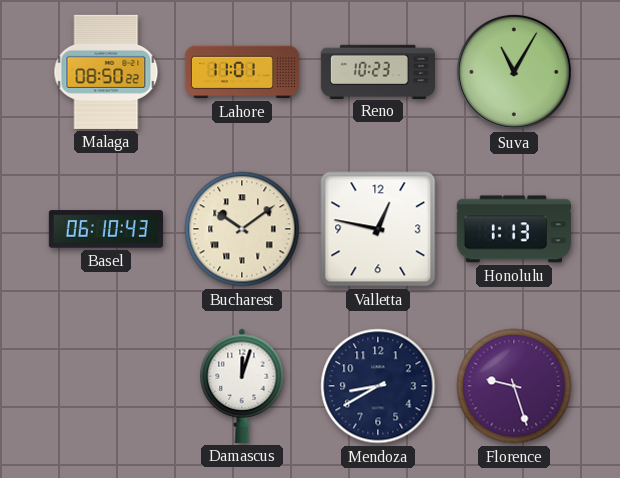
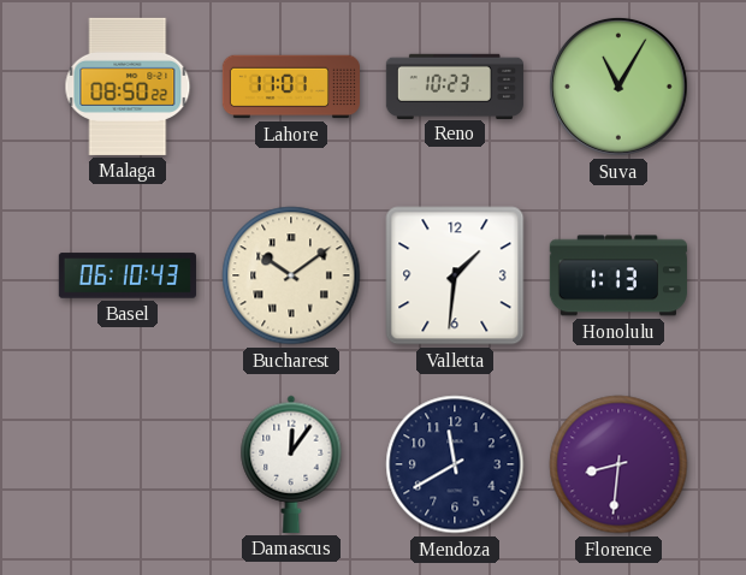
Valletta: 12:47 -> 1:31 (455, 275)
Damascus: 12:03 -> 12:06 (291, 464)
Mendoza: 8:40 -> 11:40 (455, 464)
Florence: 9:27 -> 8:31 (618, 464)
